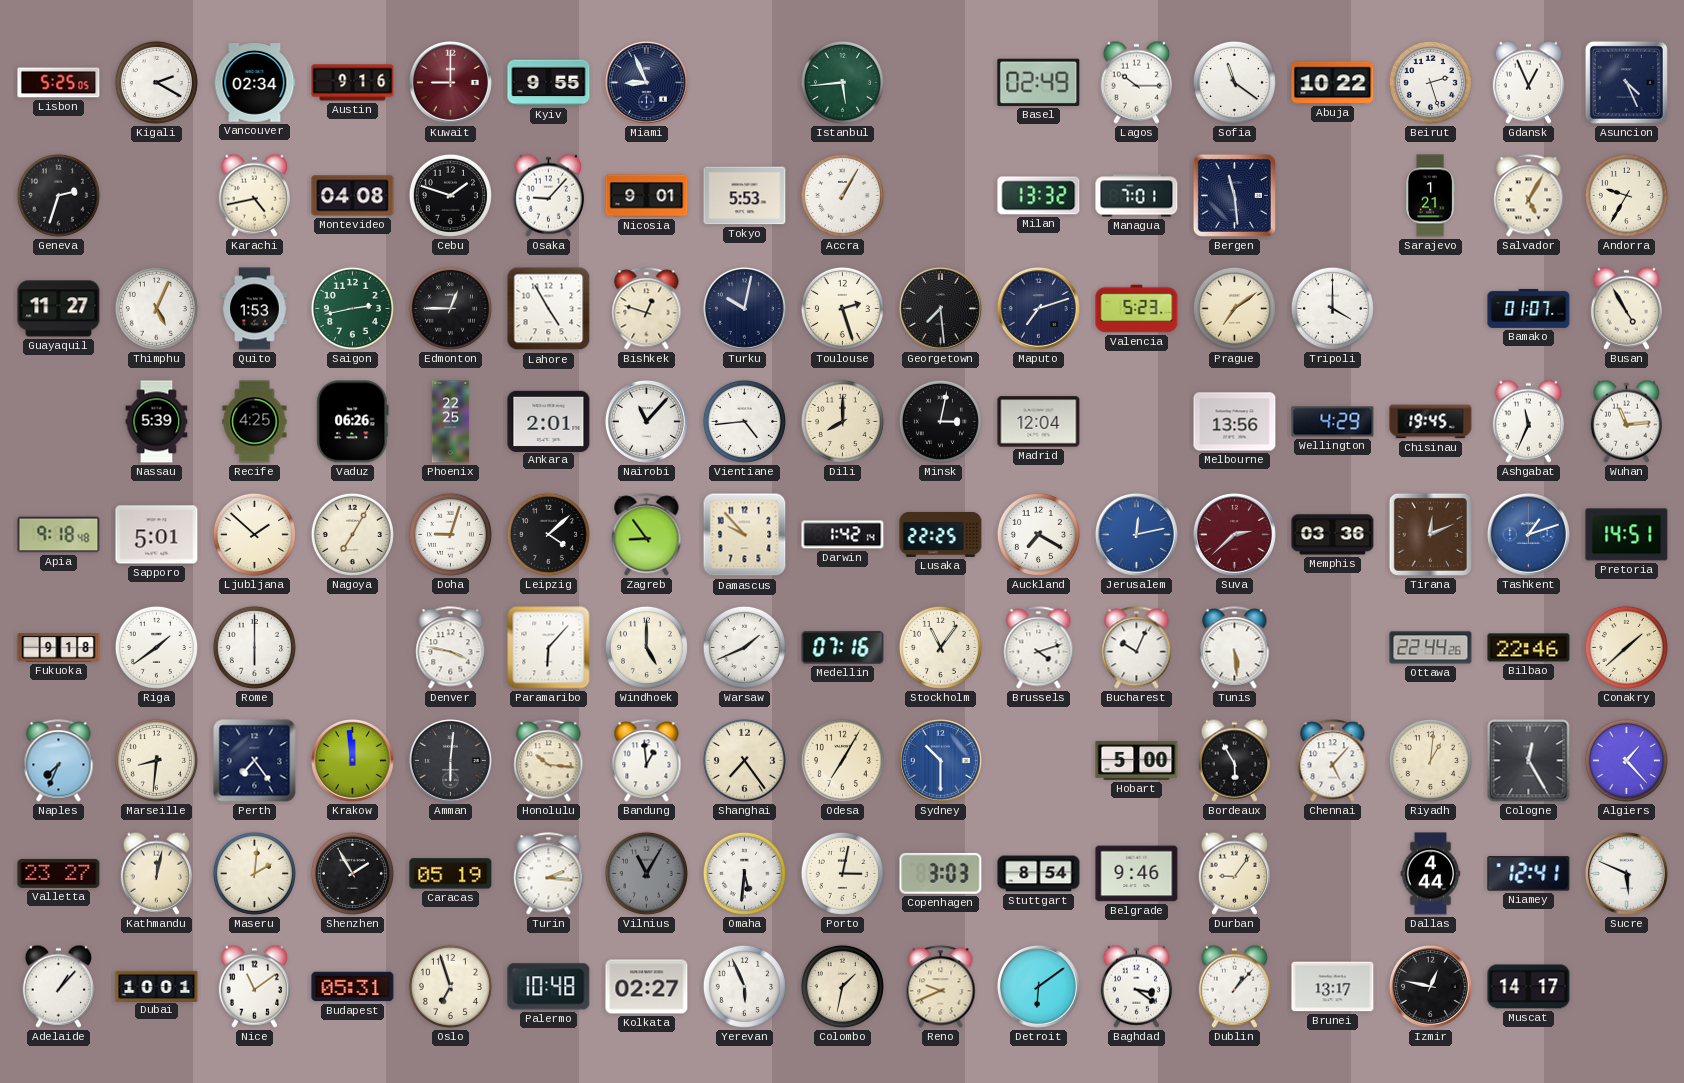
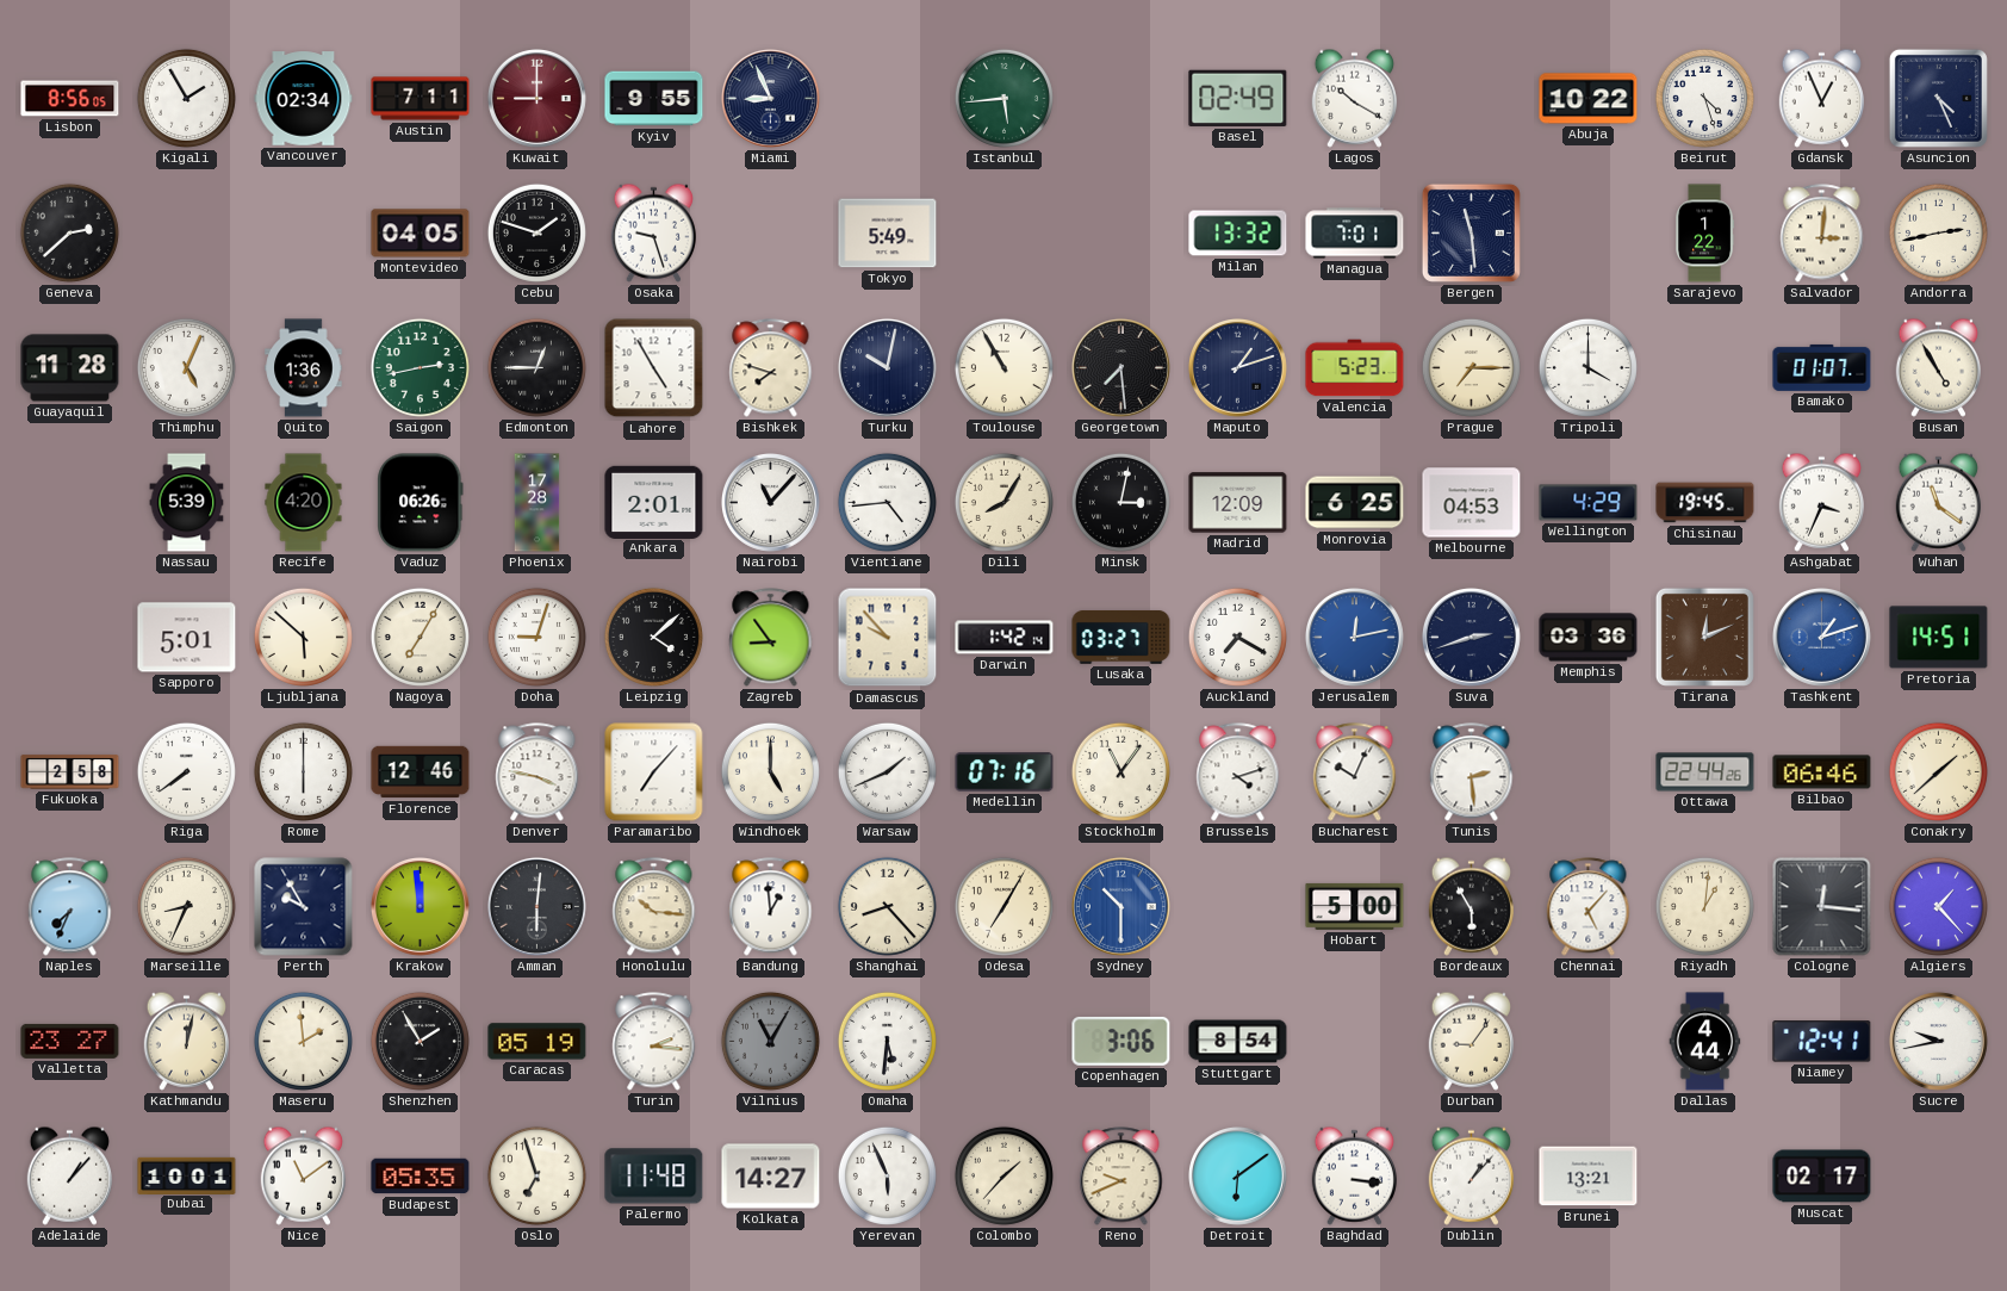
Lisbon: 5:25 -> 8:56 (70, 99)
Kigali: 2:20 -> 1:55 (186, 98)
Austin: 9:16 -> 7:11 (421, 99)
Lagos: 10:15 -> 10:20 (1354, 98)
Sofia: 11:21 -> none (1234, 82)
Beirut: 2:27 -> 4:27 (1704, 98)
Geneva: 2:33 -> 2:38 (69, 232)
Karachi: 4:43 -> none (254, 195)
Montevideo: 04:08 -> 04:05 (421, 234)
Osaka: 9:07 -> 9:27 (653, 232)
Nicosia: 9:01 -> none (647, 196)
Tokyo: 5:53 -> 5:49 (888, 234)
Accra: 1:05 -> none (842, 195)
Sarajevo: 1:21 -> 1:22 (1705, 234)
Salvador: 5:05 -> 3:01 (1822, 234)
Andorra: 9:35 -> 2:43 (1938, 232)
Guayaquil: 11:27 -> 11:28 (70, 368)
Quito: 1:53 -> 1:36 (304, 368)
Bishkek: 12:48 -> 7:48 (771, 368)
Toulouse: 2:27 -> 10:55 (1003, 367)
Maputo: 7:12 -> 1:12 (1237, 367)
Prague: 7:09 -> 7:15 (1471, 367)
Recife: 4:25 -> 4:20 (304, 503)
Phoenix: 22:25 -> 17:28 (538, 503)
Dili: 8:00 -> 8:05 (1003, 502)
Madrid: 12:04 -> 12:09 (1238, 503)
Monrovia: none -> 6:25 (1355, 503)
Melbourne: 13:56 -> 04:53 (1472, 503)
Ashgabat: 11:34 -> 3:34 (1821, 502)
Wuhan: 11:14 -> 11:21 (1938, 502)
Apia: 9:18 -> none (59, 535)
Ljubljana: 1:52 -> 5:52 (303, 637)
Lusaka: 22:25 -> 03:27 (1121, 637)
Suva: 2:38 -> 2:42 (1471, 637)
Suva dial: burgundy -> navy (1471, 637)
Fukuoka: 9:18 -> 2:58 (70, 772)
Riga: 1:39 -> 7:39 (186, 771)
Florence: none -> 12:46 (421, 772)
Paramaribo: 6:07 -> 7:07 (654, 772)
Tunis: 5:29 -> 2:29 (1472, 772)
Bilbao: 22:46 -> 06:46 (1822, 772)
Marseille: 8:31 -> 8:34 (186, 906)
Perth: 7:24 -> 9:55 (304, 907)
Shanghai: 7:24 -> 8:23 (887, 906)
Cologne: 12:25 -> 12:16 (1822, 907)
Maseru: 2:01 -> 1:59 (303, 1041)
Porto: 3:02 -> none (842, 873)
Copenhagen: 3:03 -> 3:06 (1121, 1041)
Belgrade: 9:46 -> none (1137, 874)
Sucre: 5:49 -> 9:43 (1938, 1041)
Budapest: 05:31 -> 05:35 (421, 1177)
Palermo: 10:48 -> 11:48 (654, 1177)
Kolkata: 02:27 -> 14:27 (771, 1177)
Colombo: 1:32 -> 1:37 (1003, 1175)
Baghdad: 3:21 -> 3:16 (1354, 1175)
Brunei: 13:17 -> 13:21 (1589, 1177)
Izmir: 12:47 -> none (1430, 986)
Muscat: 14:17 -> 02:17 (1822, 1177)
